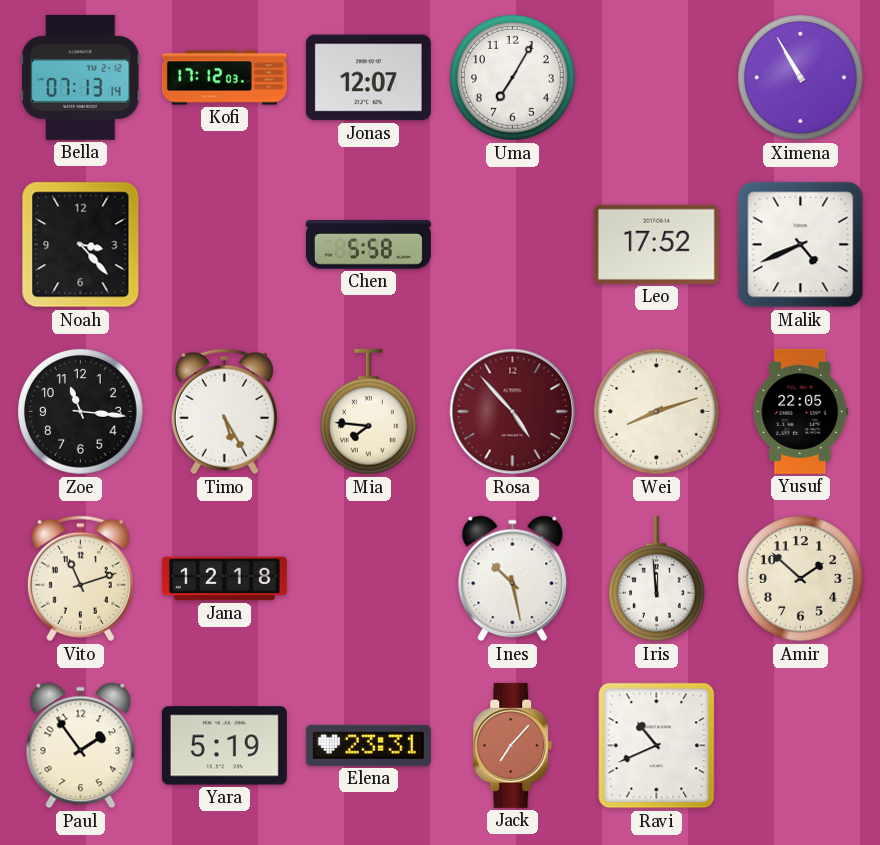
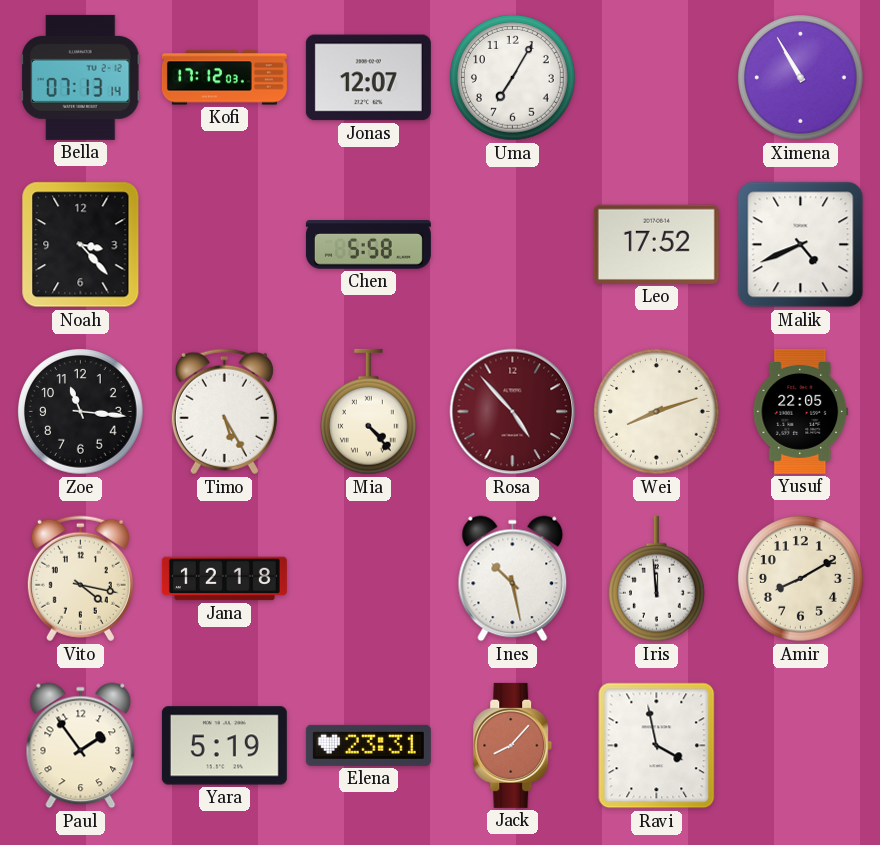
Mia: 7:46 -> 4:23 (368, 412)
Vito: 11:12 -> 4:17 (80, 579)
Amir: 1:52 -> 8:10 (801, 579)
Jack: 7:07 -> 8:07 (513, 745)
Ravi: 10:41 -> 3:58 (657, 746)
